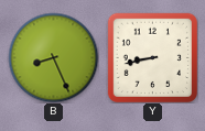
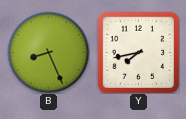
Y: 8:43 -> 7:43 (138, 52)
